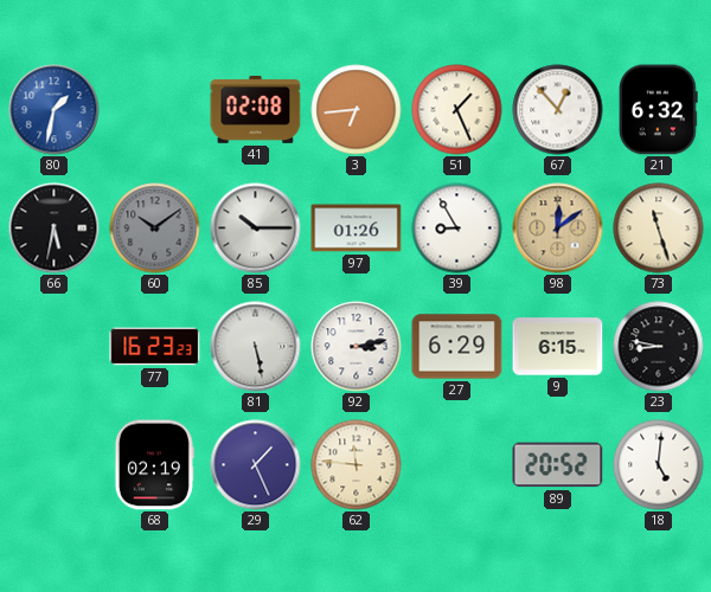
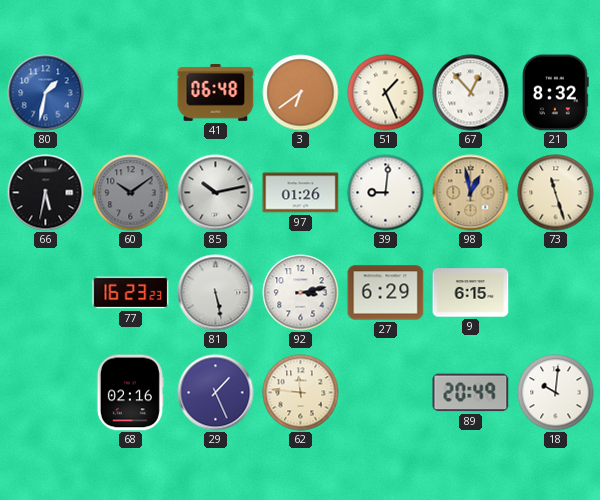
41: 02:08 -> 06:48 (216, 93)
3: 6:44 -> 6:39 (301, 93)
21: 6:32 -> 8:32 (556, 93)
85: 10:15 -> 10:13 (216, 193)
39: 8:55 -> 9:01 (386, 193)
98: 12:09 -> 12:58 (471, 193)
23: 8:47 -> none (659, 347)
68: 02:19 -> 02:16 (130, 393)
89: 20:52 -> 20:49 (471, 393)
18: 5:01 -> 10:01 (556, 393)
